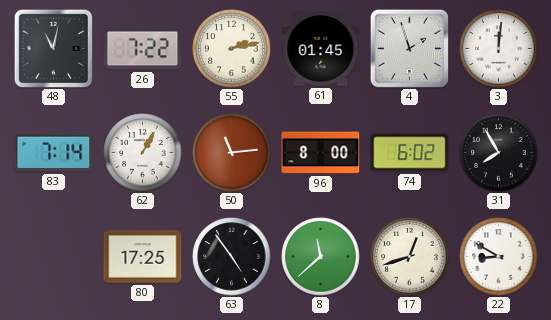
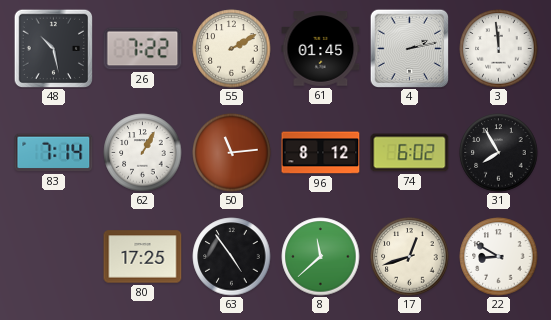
48: 11:02 -> 10:28 (53, 48)
55: 2:13 -> 2:10 (232, 49)
4: 1:57 -> 2:13 (409, 48)
3: 12:01 -> 11:59 (499, 49)
96: 8:00 -> 8:12 (321, 153)
